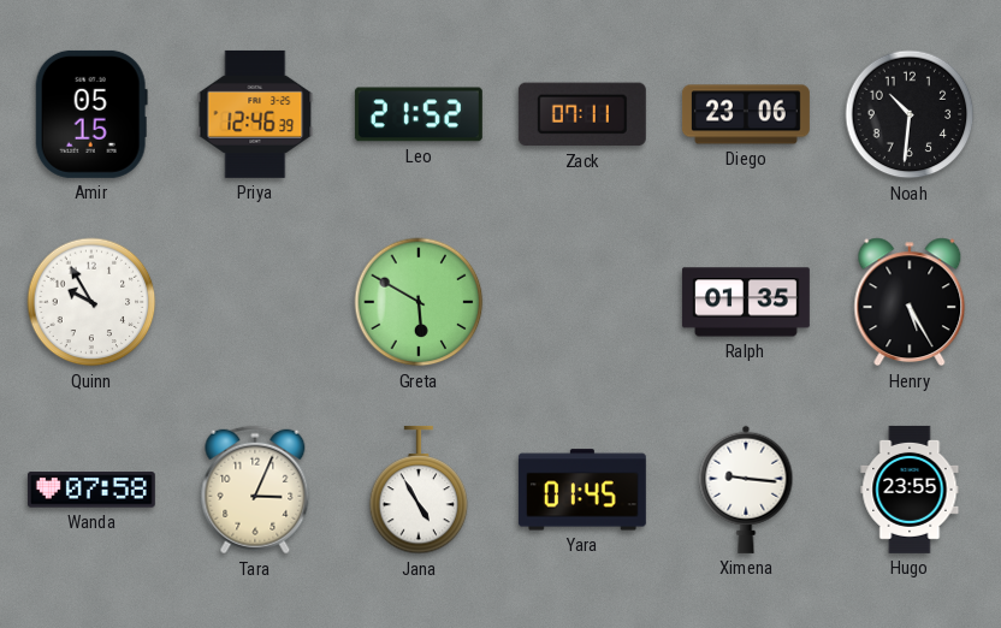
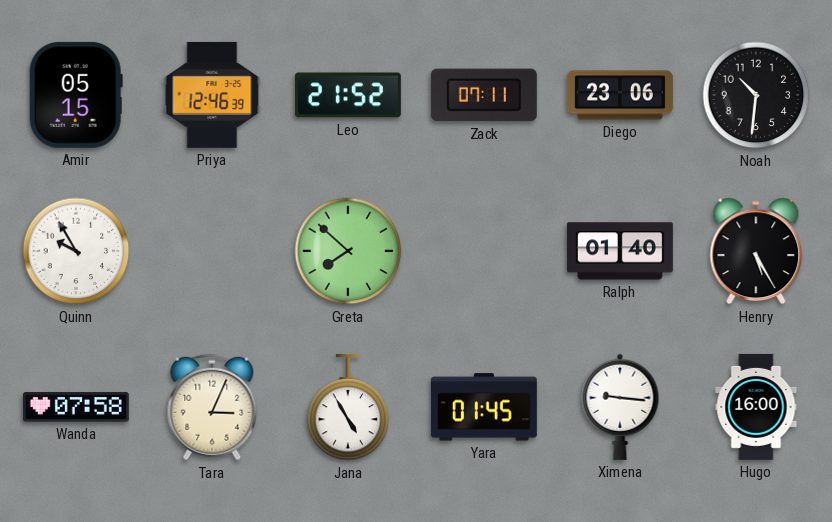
Greta: 5:50 -> 7:52 (348, 251)
Ralph: 01:35 -> 01:40 (620, 251)
Hugo: 23:55 -> 16:00 (756, 407)
